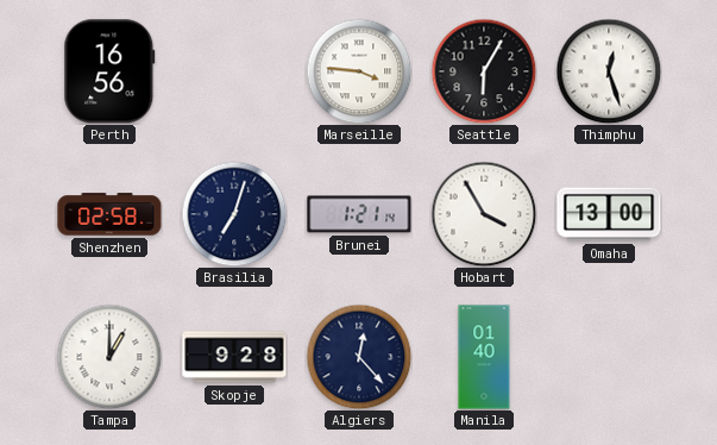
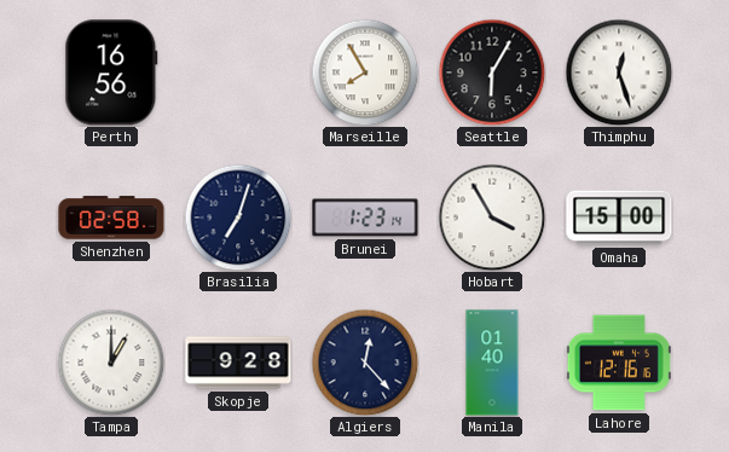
Marseille: 3:46 -> 7:55 (365, 73)
Brunei: 1:21 -> 1:23 (365, 218)
Omaha: 13:00 -> 15:00 (619, 218)
Lahore: none -> 12:16 (619, 363)
